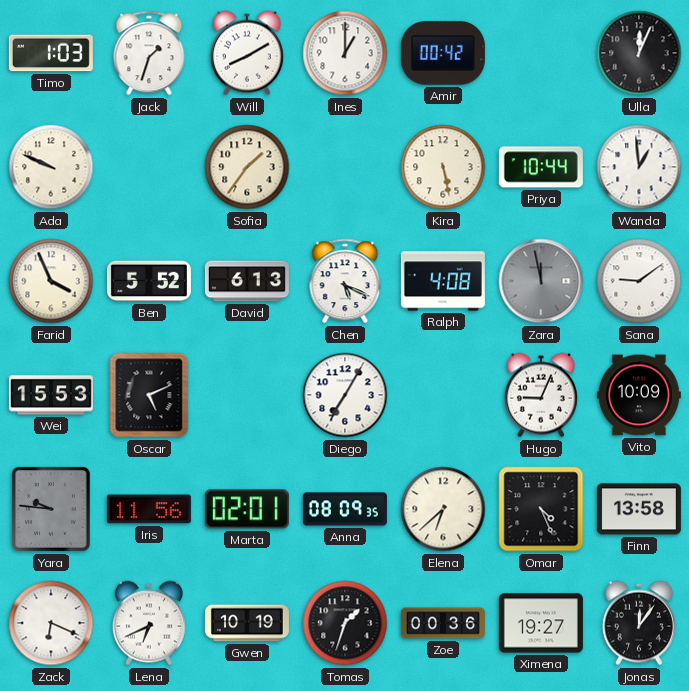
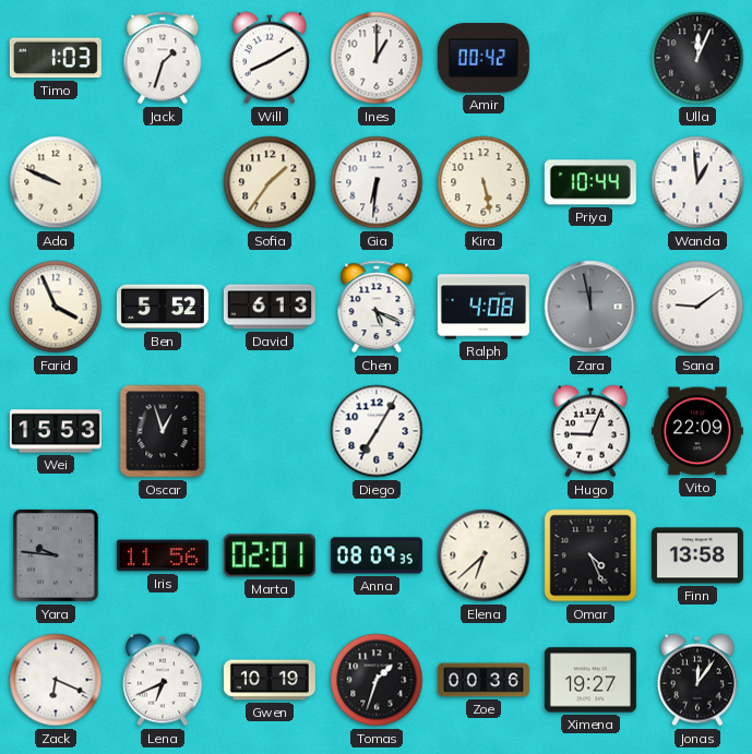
Gia: none -> 6:31 (377, 182)
Oscar: 5:11 -> 12:57 (163, 431)
Vito: 10:09 -> 22:09 (697, 431)
